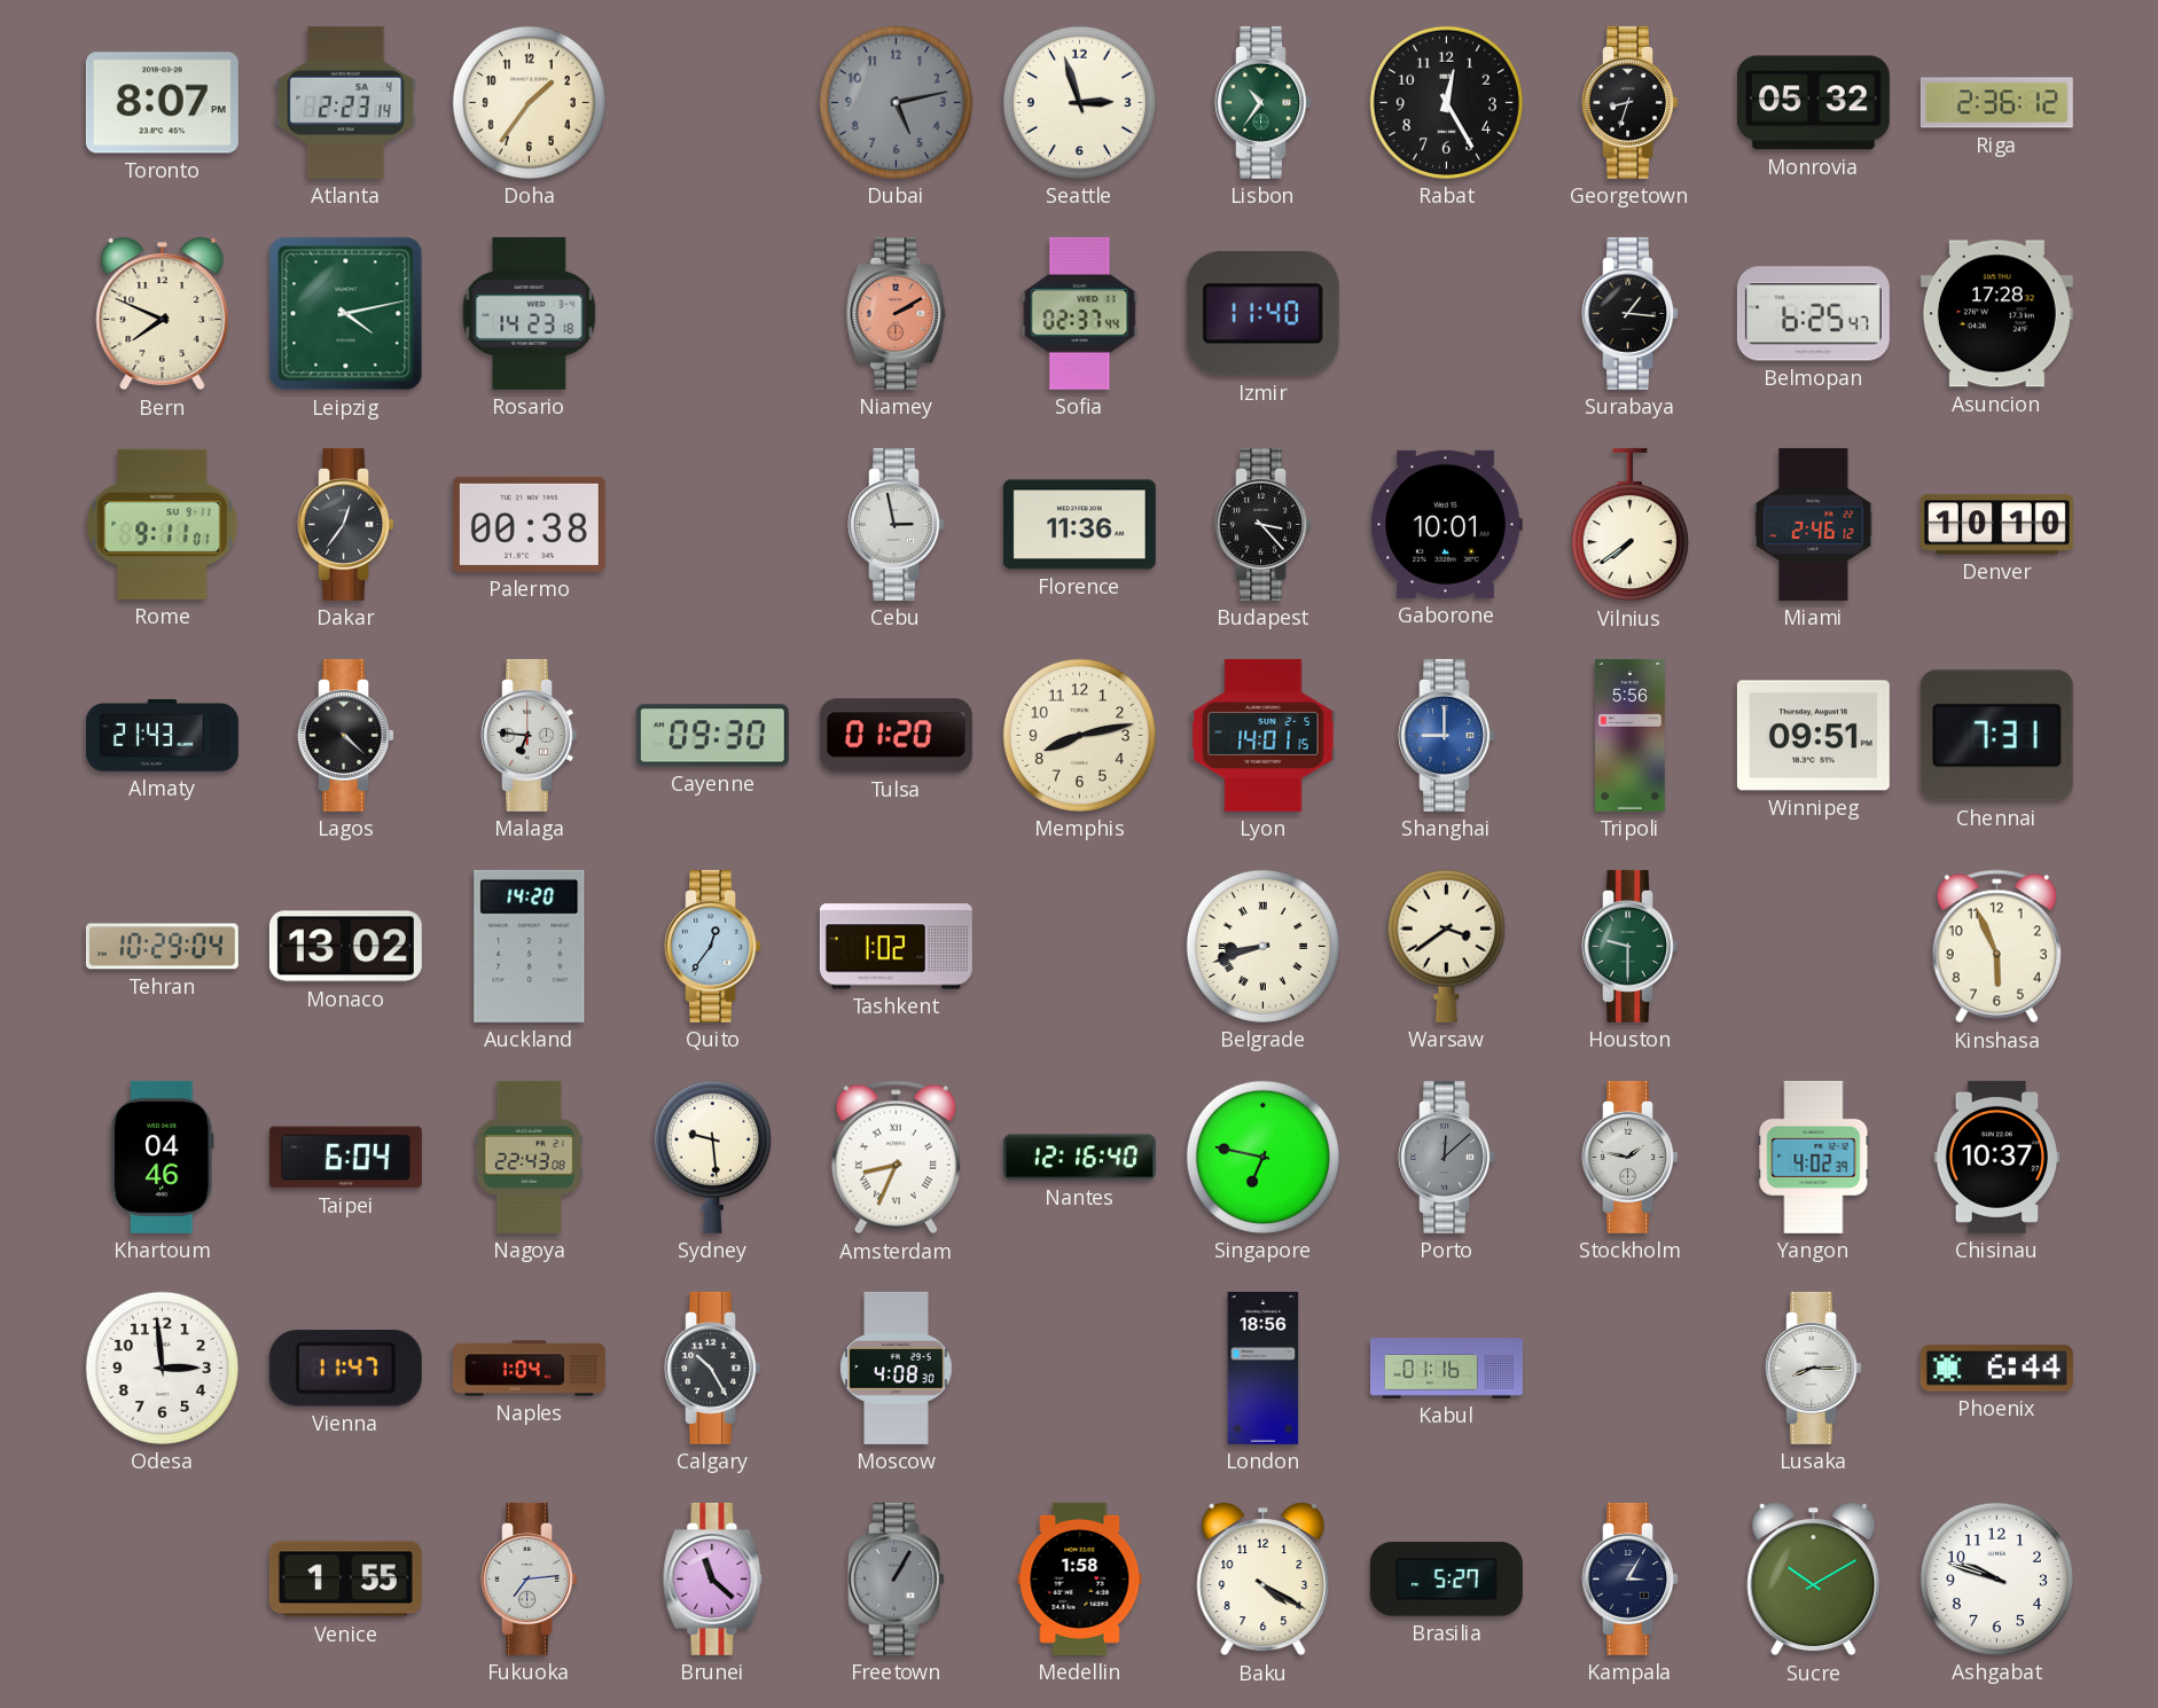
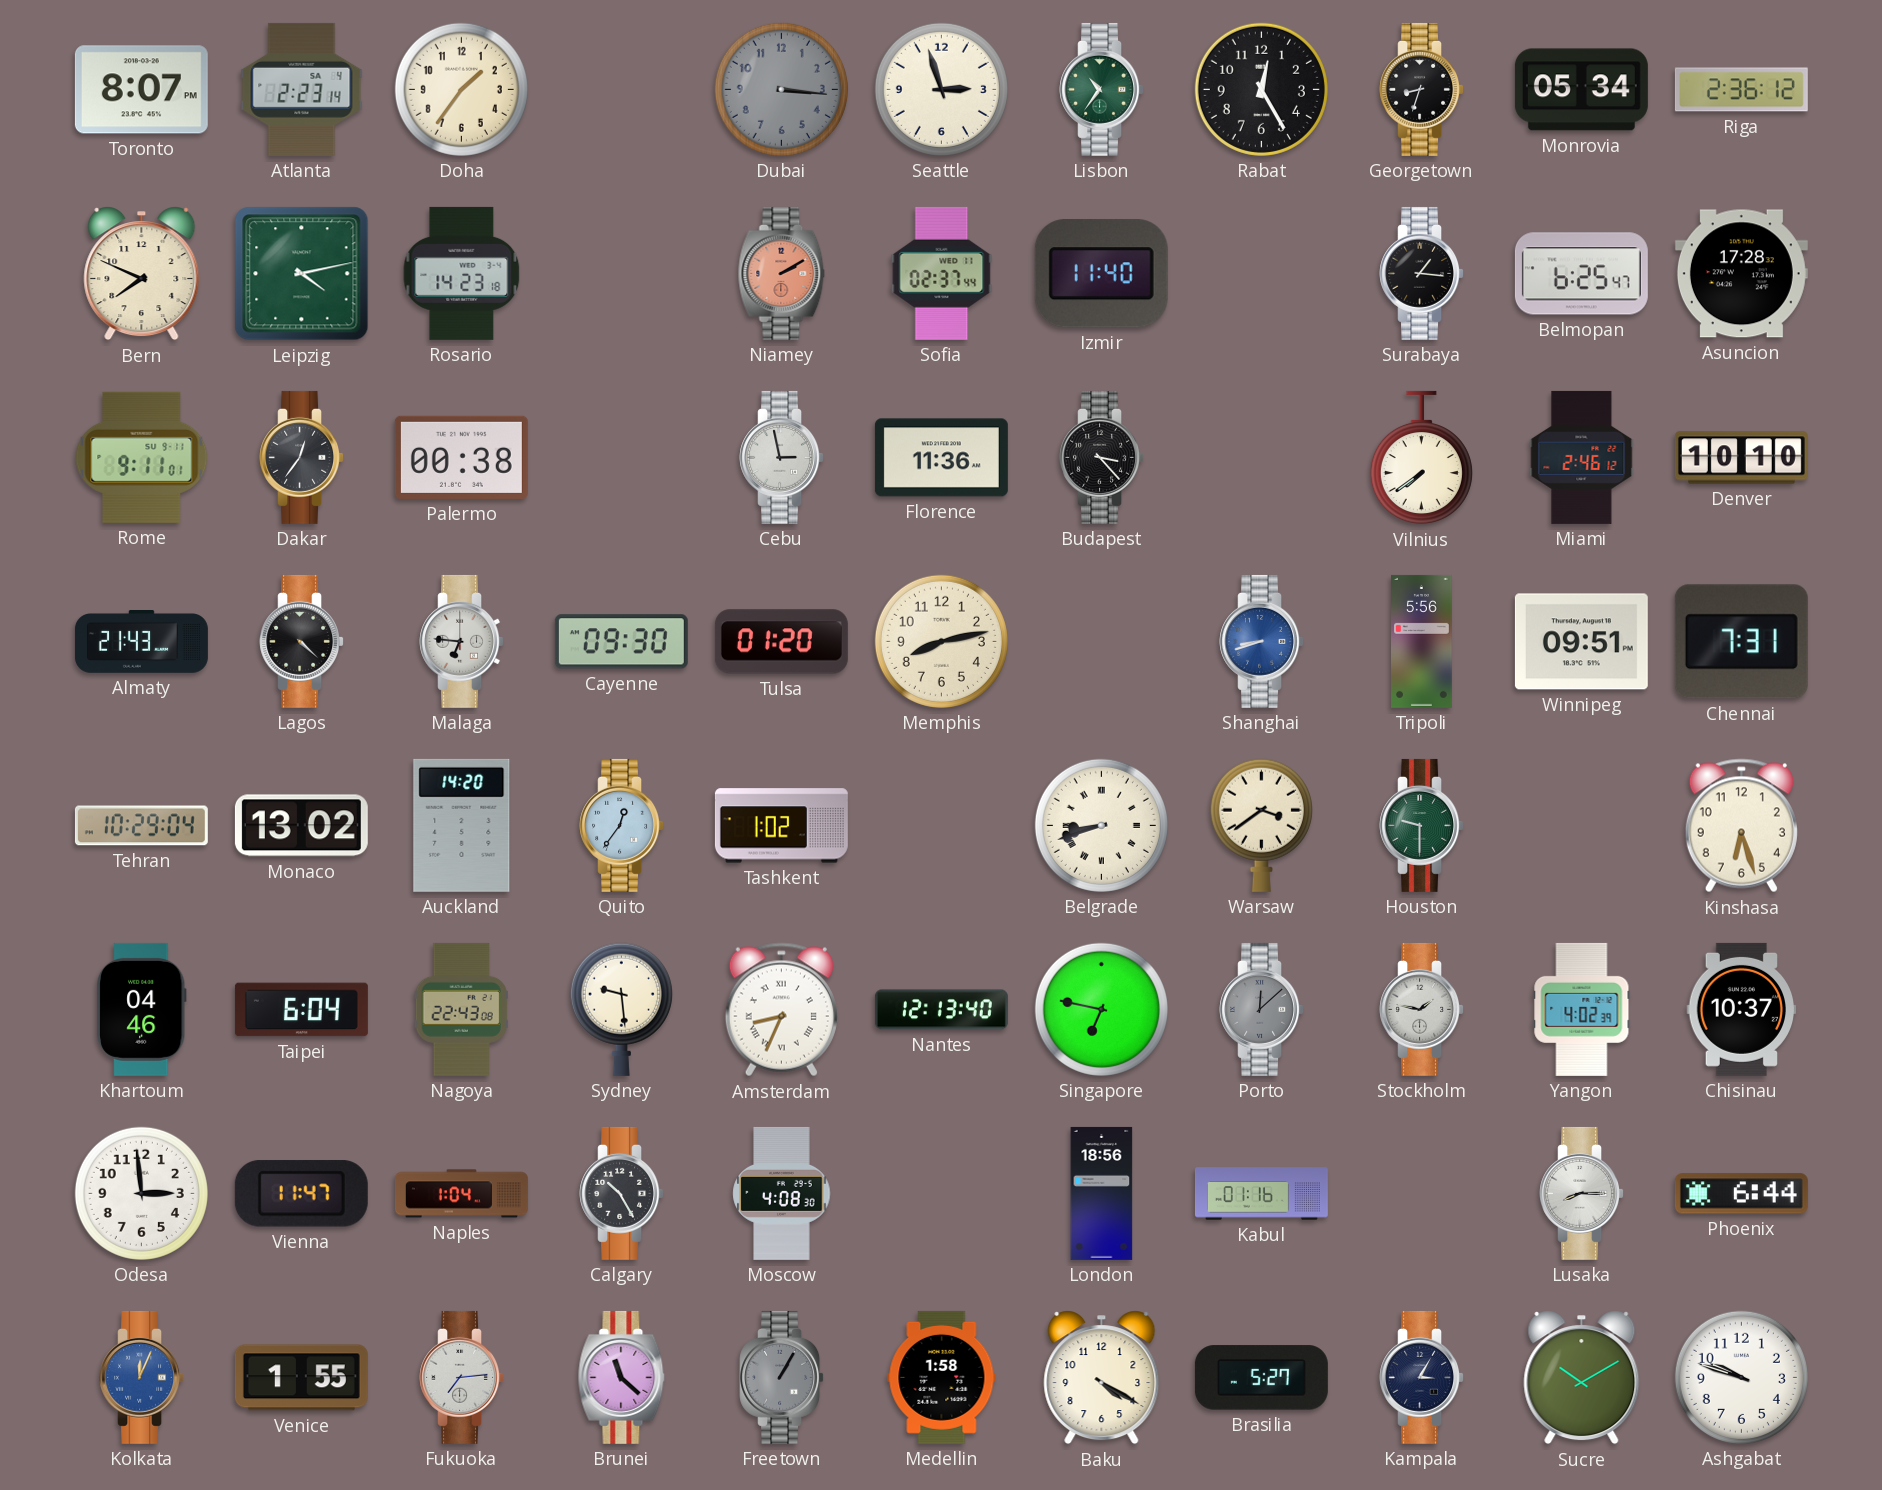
Dubai: 5:13 -> 3:16 (781, 89)
Monrovia: 05:32 -> 05:34 (1581, 90)
Gaborone: 10:01 -> none (1446, 524)
Lyon: 14:01 -> none (1264, 735)
Shanghai: 9:00 -> 8:42 (1262, 641)
Kinshasa: 5:56 -> 6:27 (1741, 826)
Nantes: 12:16 -> 12:13 (941, 1010)
Kolkata: none -> 12:04 (142, 1377)
